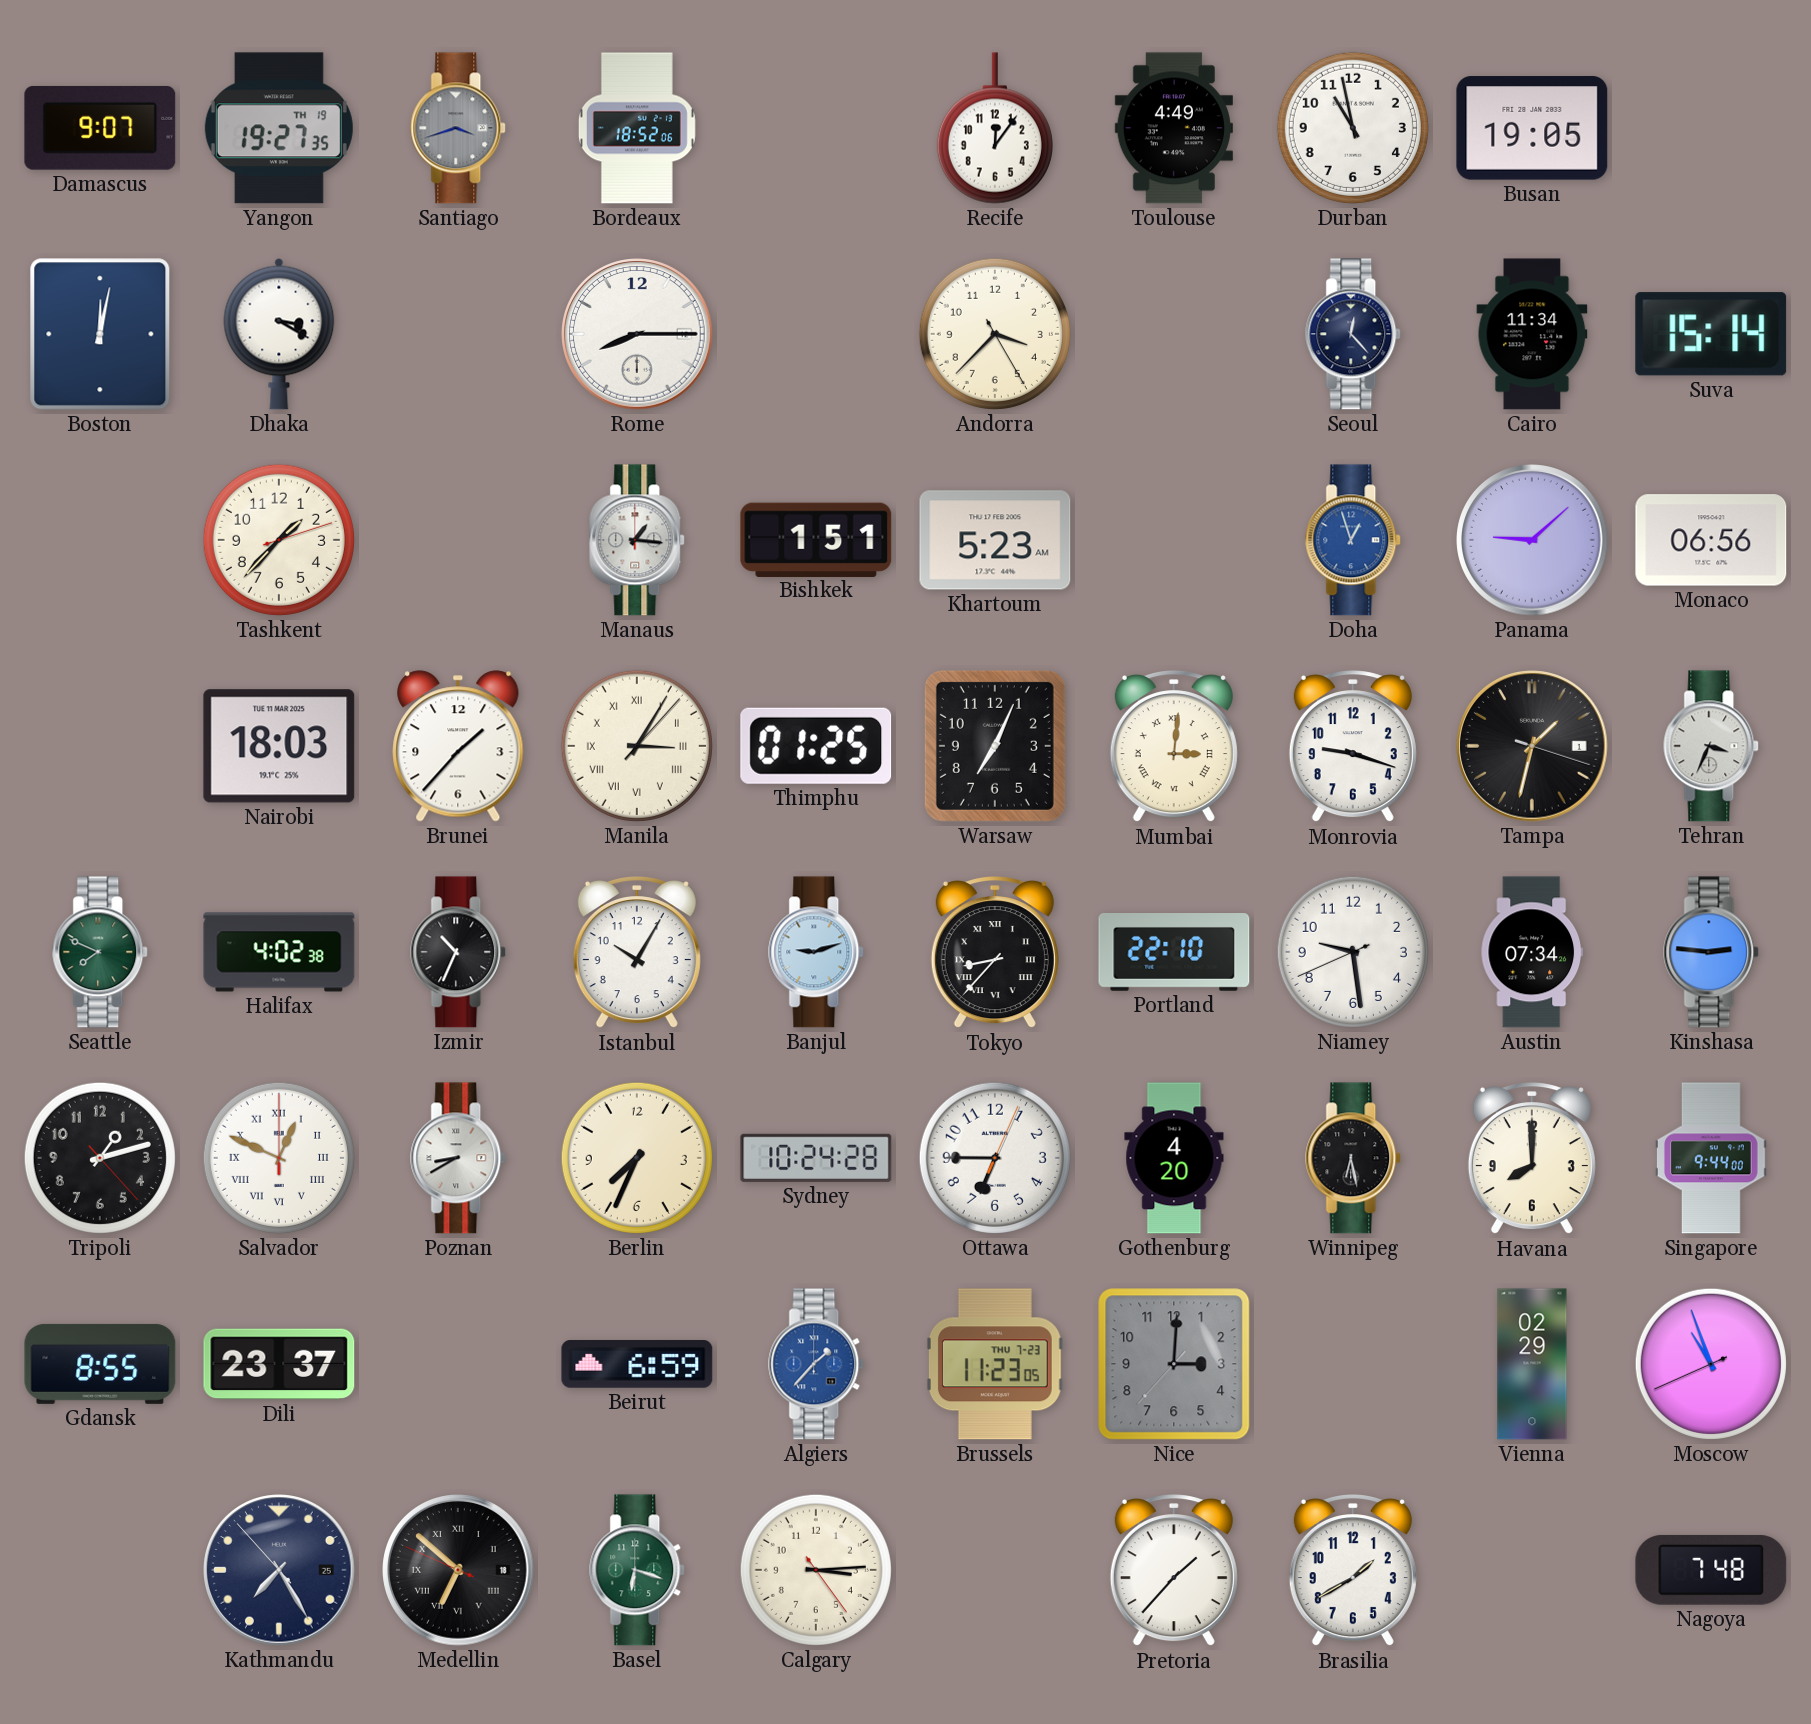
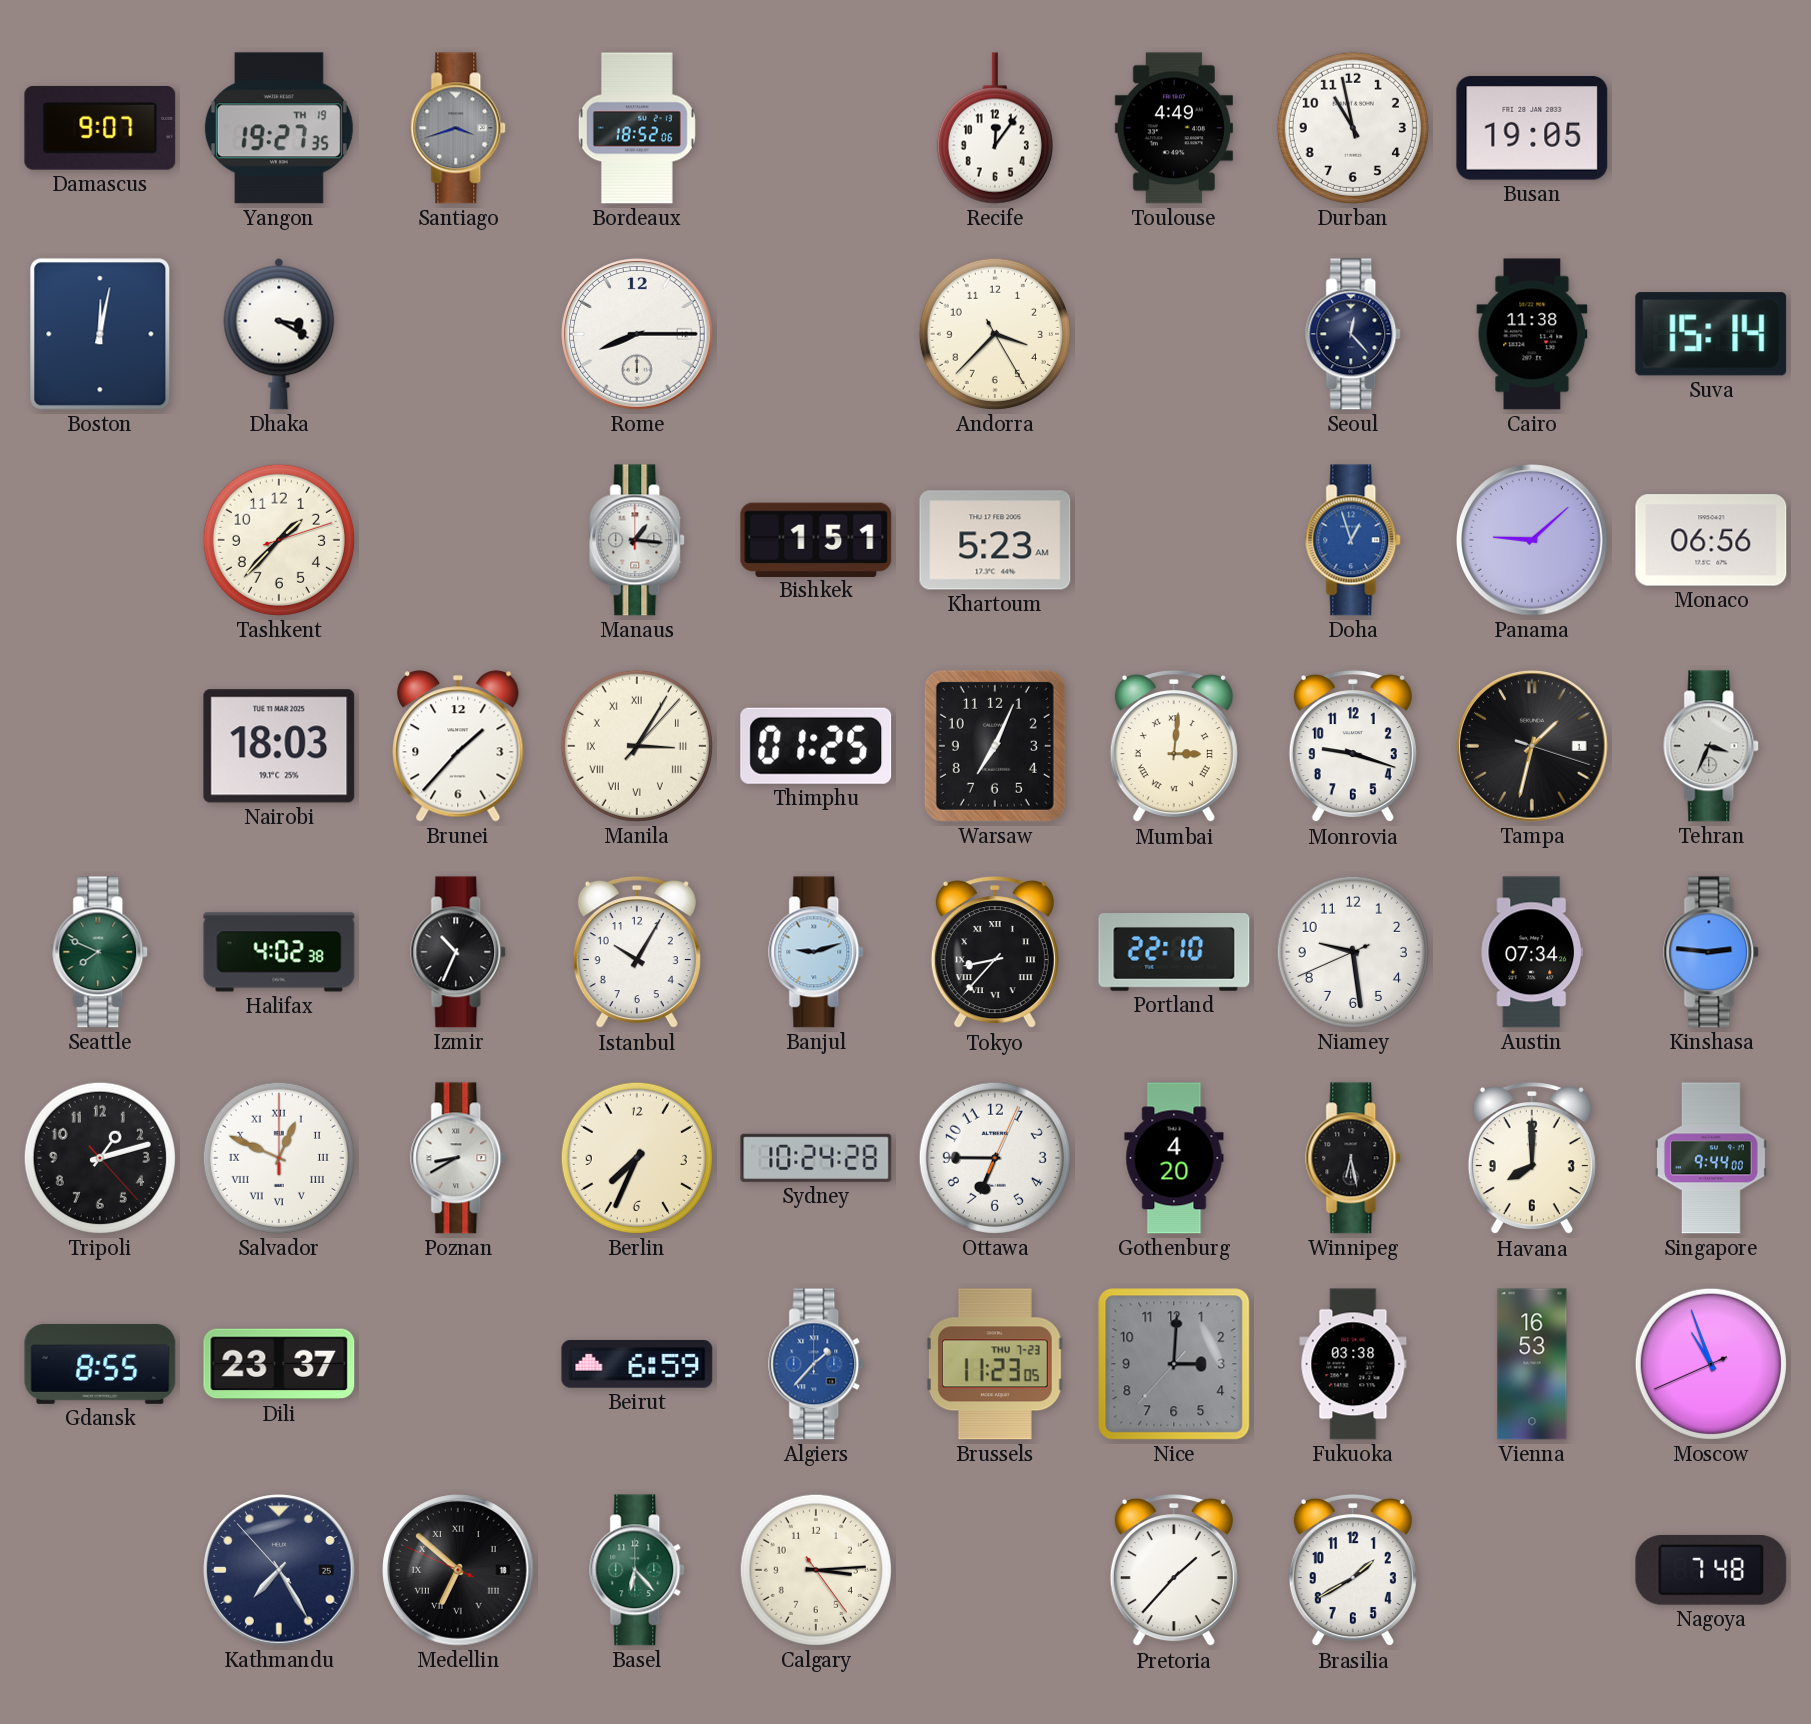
Cairo: 11:34 -> 11:38 (1532, 334)
Fukuoka: none -> 03:38 (1353, 1364)
Vienna: 02:29 -> 16:53 (1532, 1364)
Basel: 6:18 -> 6:23 (638, 1570)
